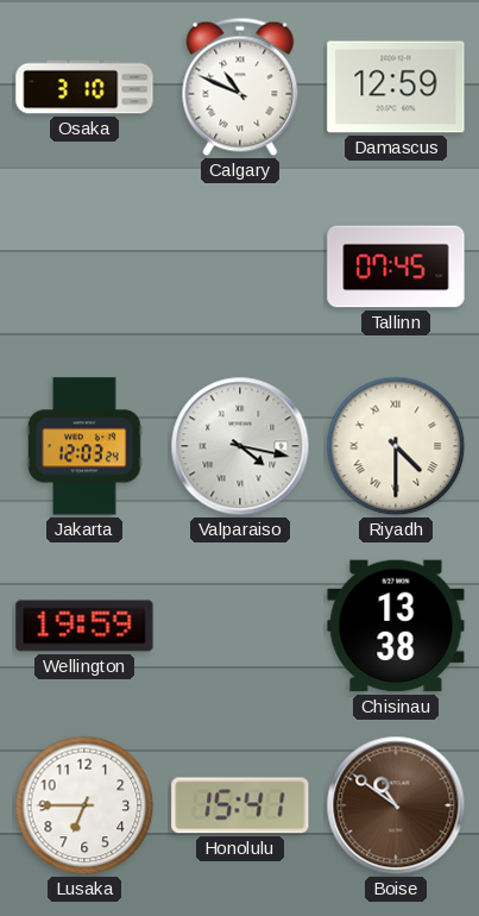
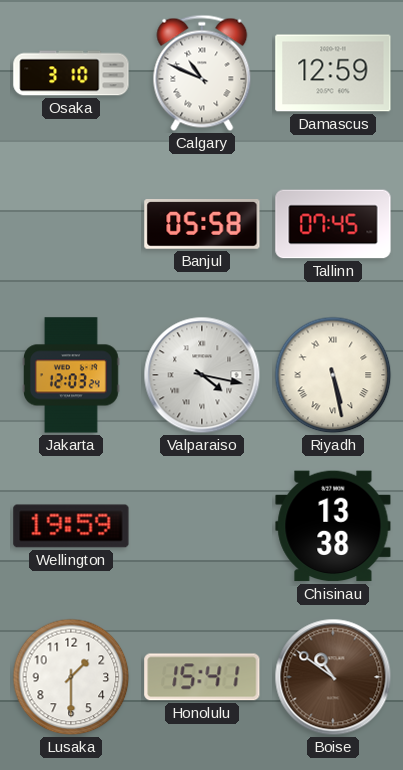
Banjul: none -> 05:58 (202, 225)
Riyadh: 4:30 -> 5:28 (333, 375)
Lusaka: 6:45 -> 1:30 (71, 677)
